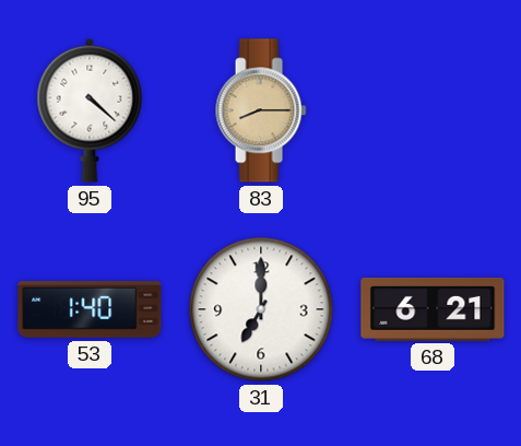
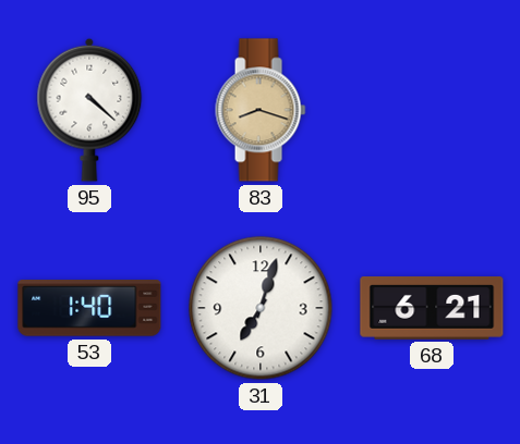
83: 8:15 -> 8:18 (261, 110)
31: 7:00 -> 7:03 (261, 308)
